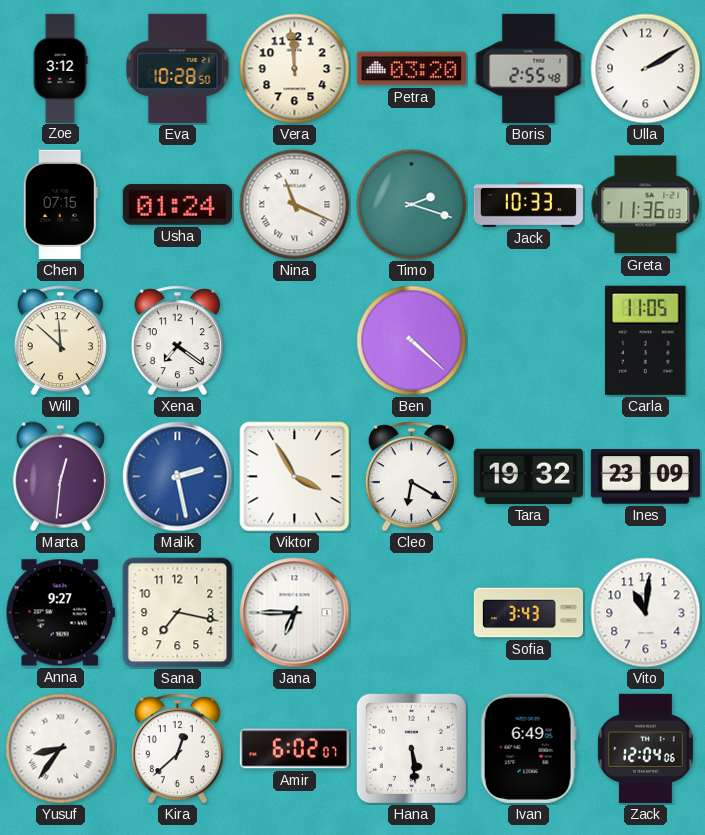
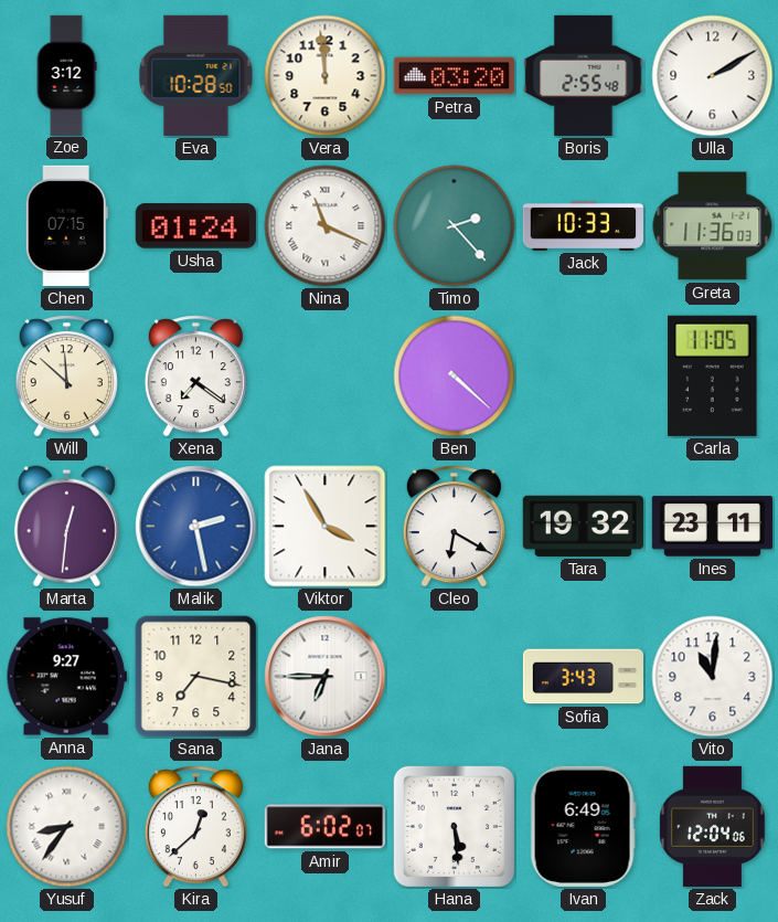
Timo: 2:18 -> 2:23 (455, 226)
Ines: 23:09 -> 23:11 (712, 527)
